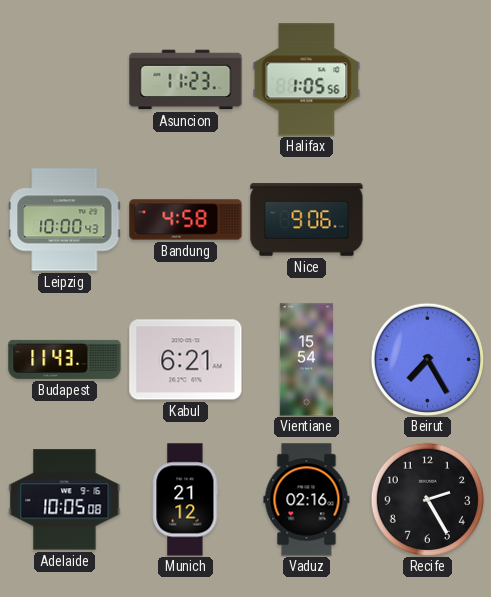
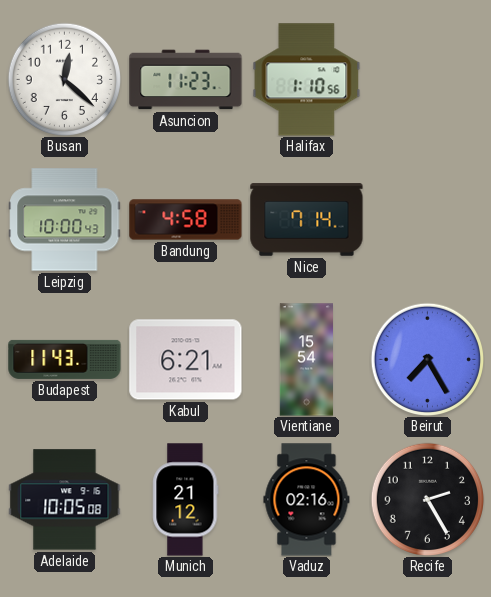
Busan: none -> 12:22 (64, 79)
Halifax: 1:05 -> 1:10 (307, 80)
Nice: 9:06 -> 7:14 (307, 220)
